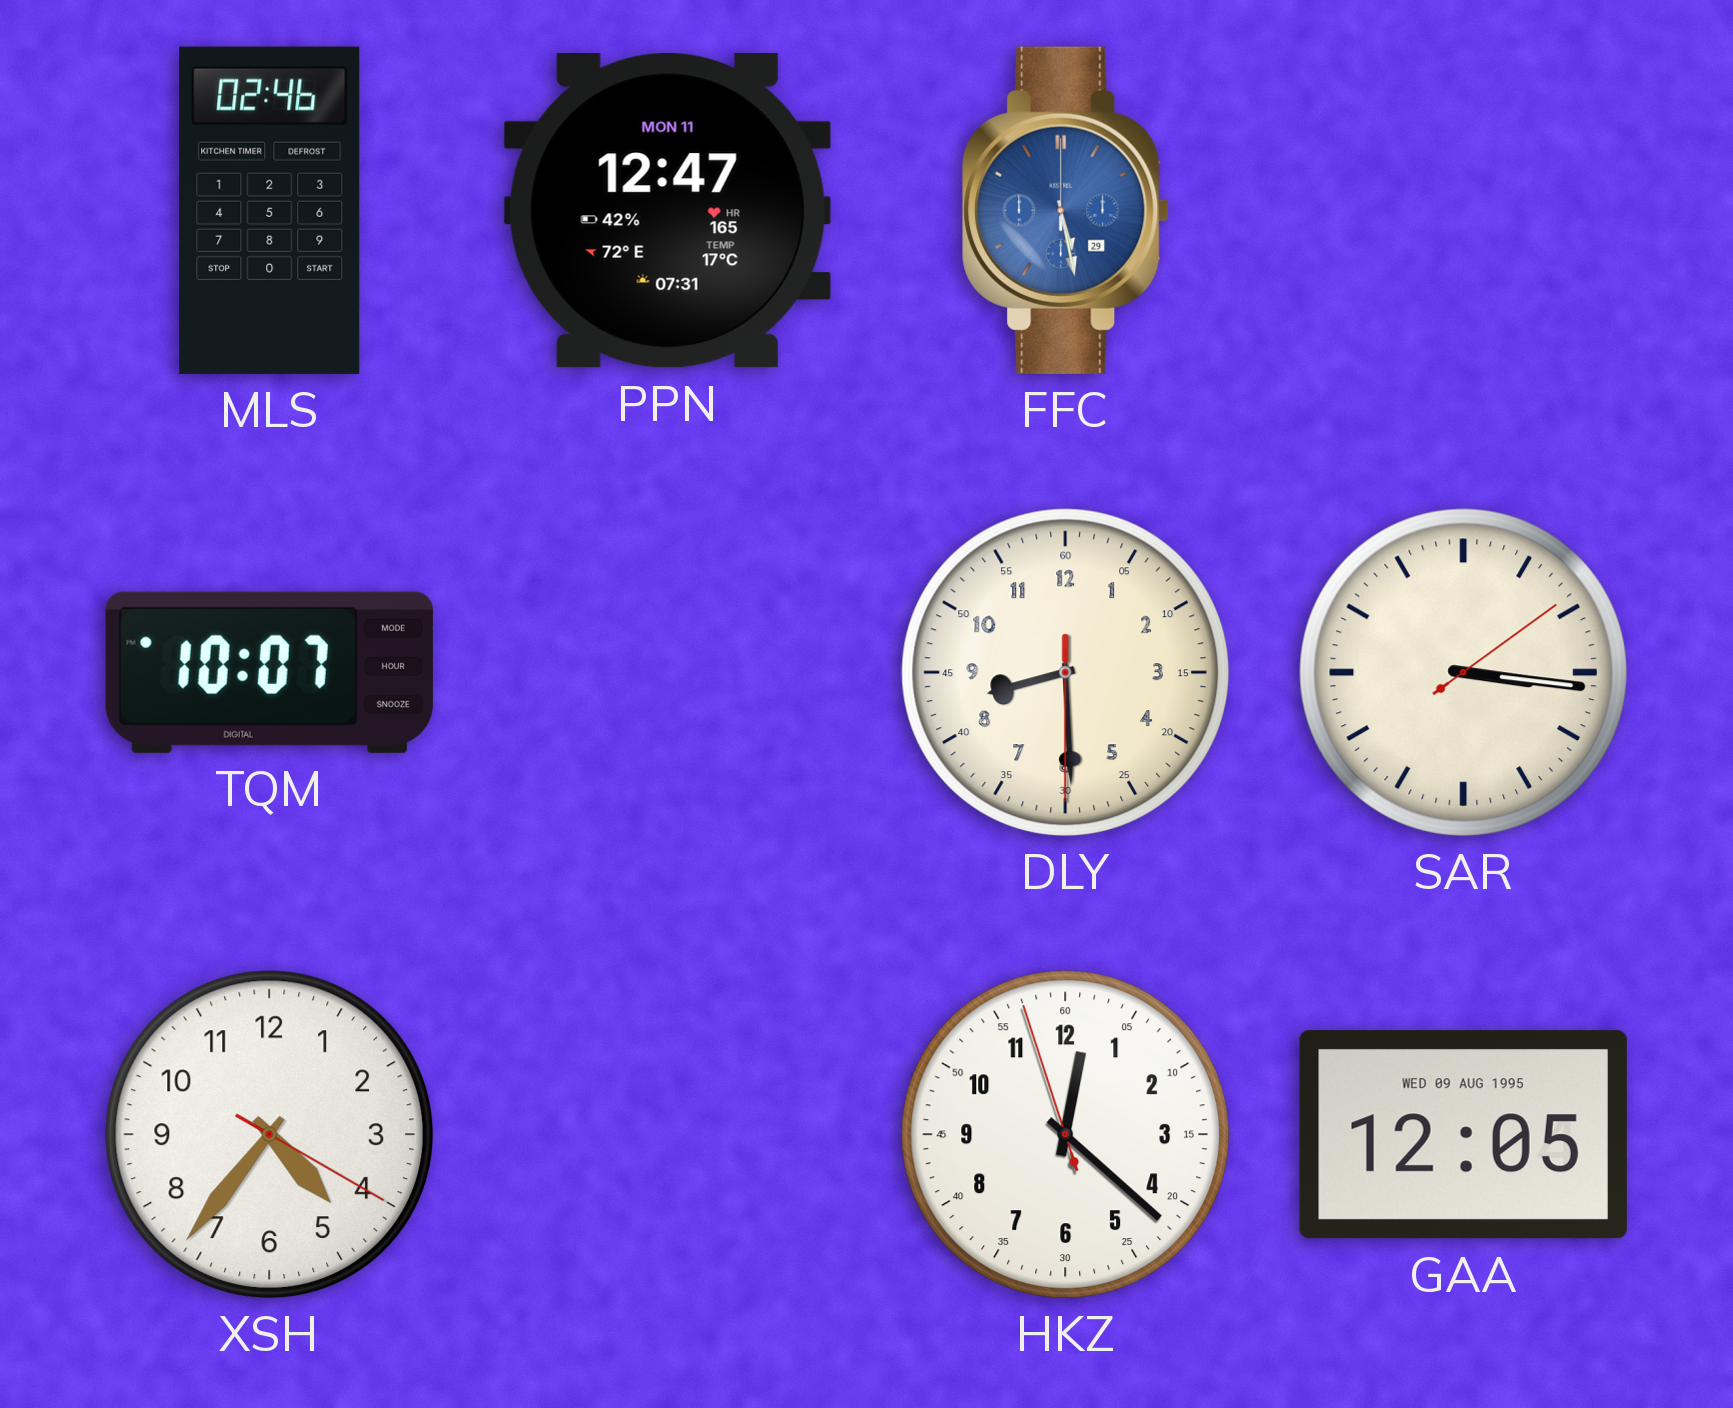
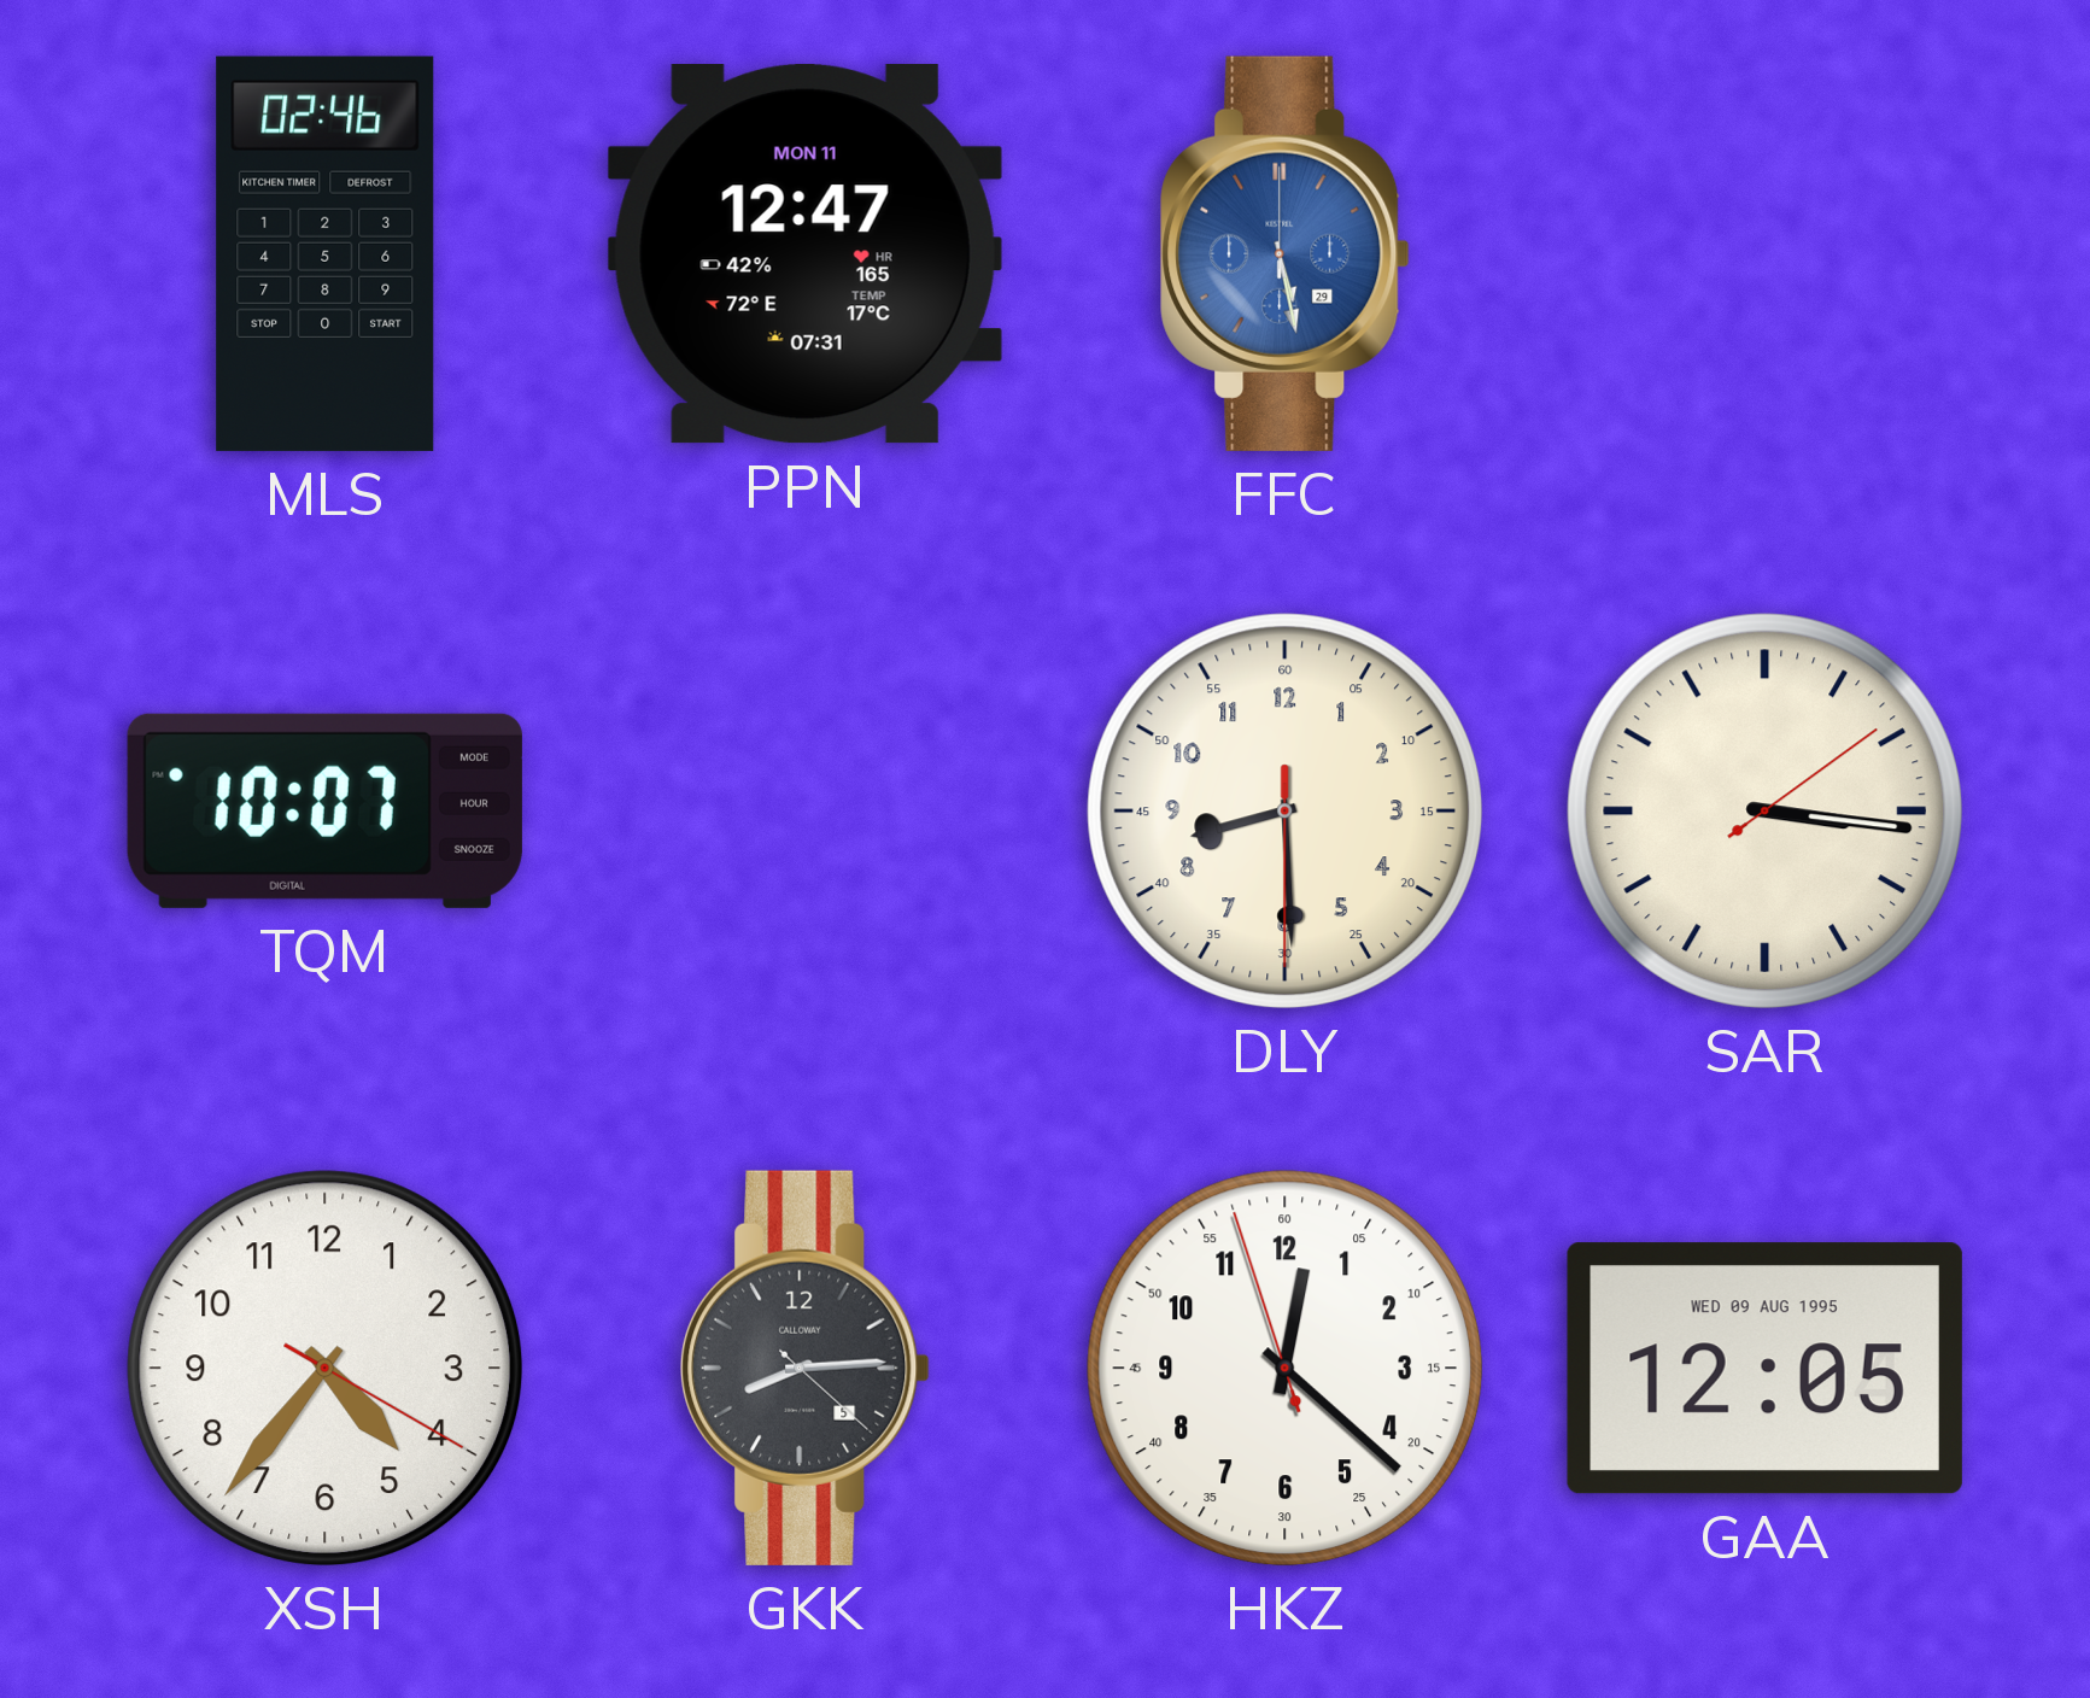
GKK: none -> 8:14 (806, 1368)
